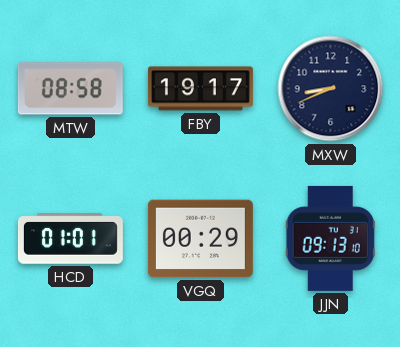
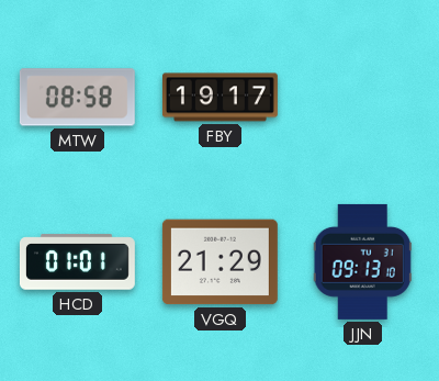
MXW: 8:41 -> none (331, 89)
VGQ: 00:29 -> 21:29 (219, 262)
